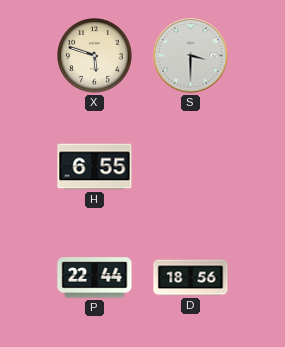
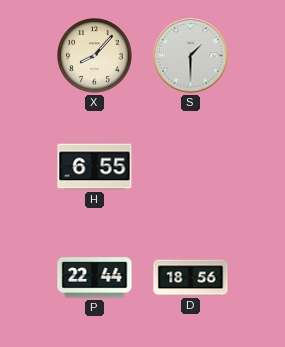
X: 5:48 -> 8:07 (95, 56)
S: 3:30 -> 1:30 (191, 56)
